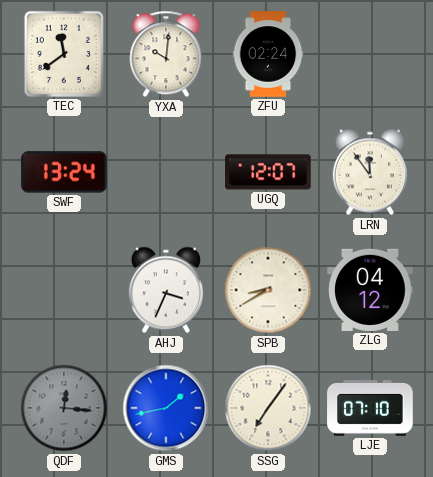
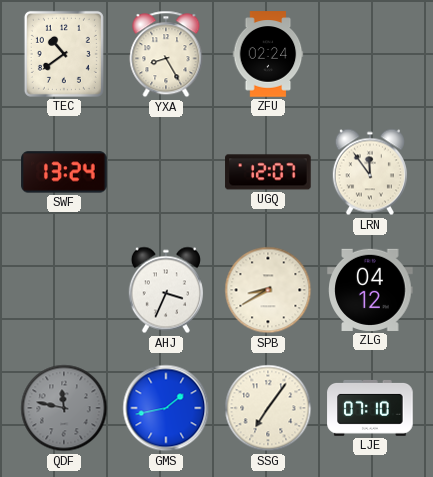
TEC: 11:39 -> 10:39 (64, 54)
YXA: 10:01 -> 8:25 (166, 54)
QDF: 12:16 -> 11:47 (64, 408)
